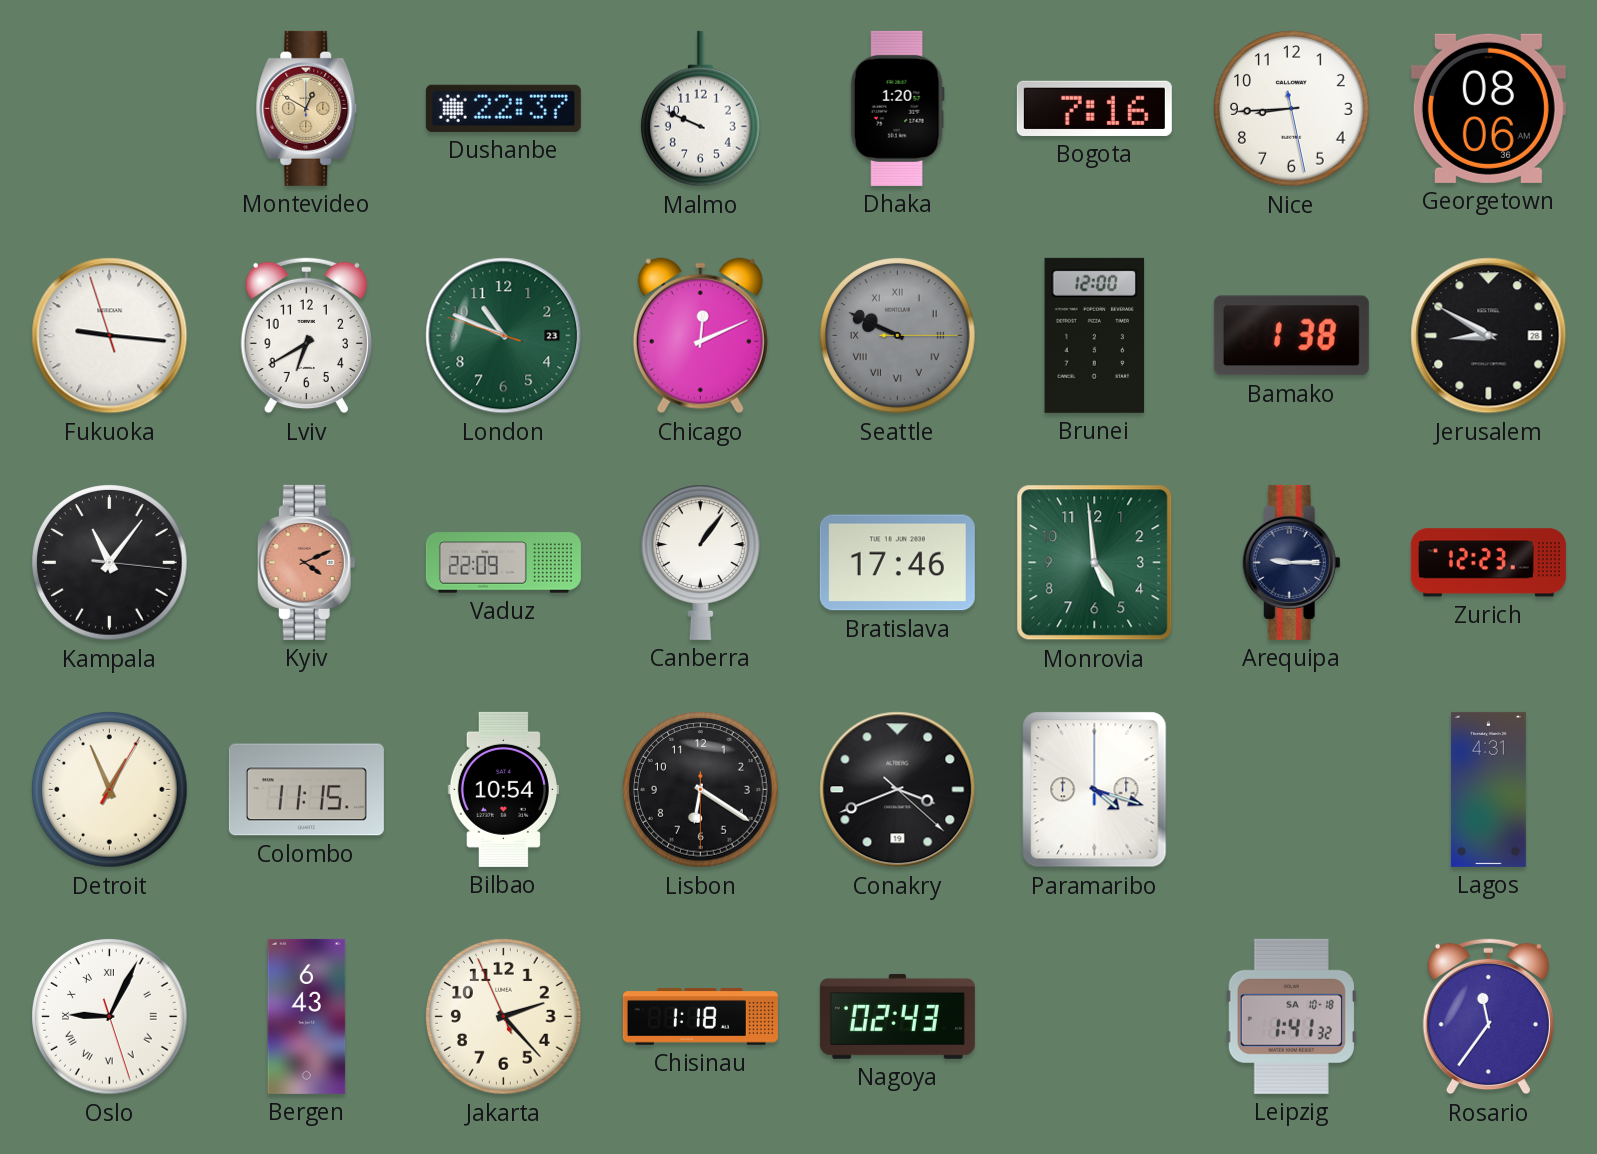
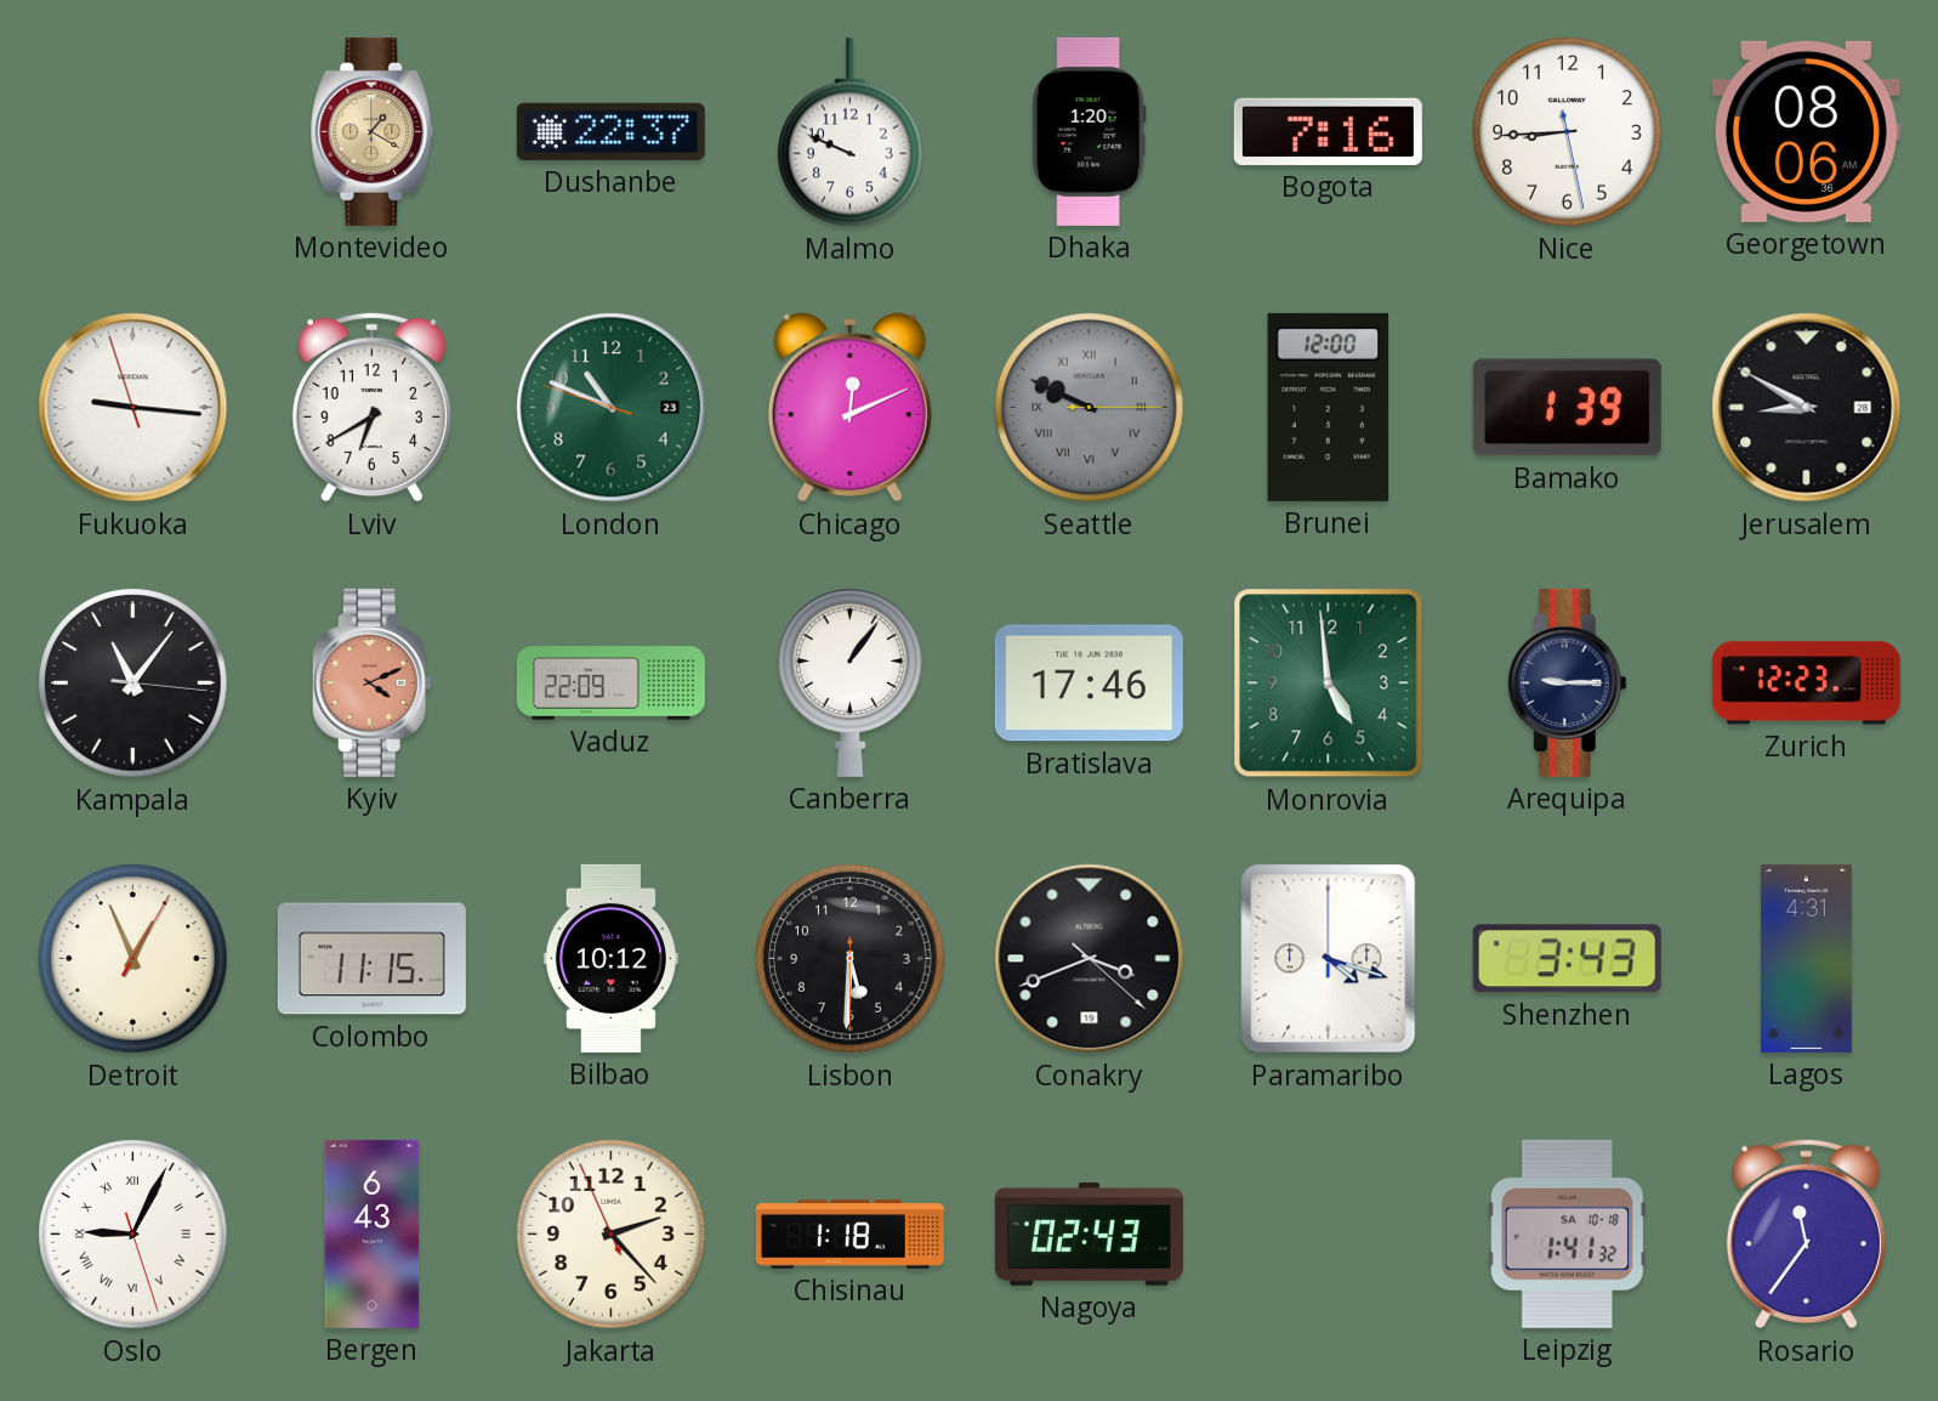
Montevideo: 12:50 -> 1:20 (373, 131)
Bamako: 1:38 -> 1:39 (1567, 408)
Bilbao: 10:54 -> 10:12 (610, 958)
Lisbon: 6:20 -> 5:30 (851, 959)
Shenzhen: none -> 3:43 (1567, 959)
